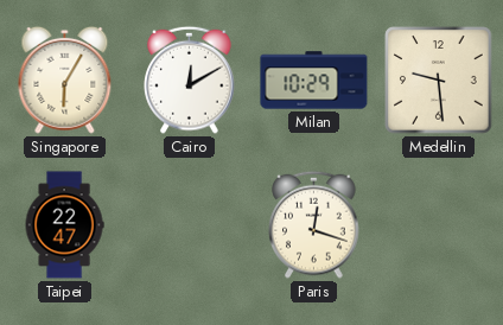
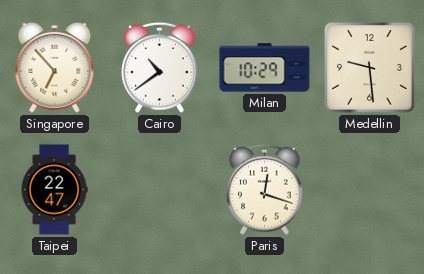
Singapore: 6:05 -> 6:53 (55, 67)
Cairo: 12:10 -> 10:39 (160, 67)
